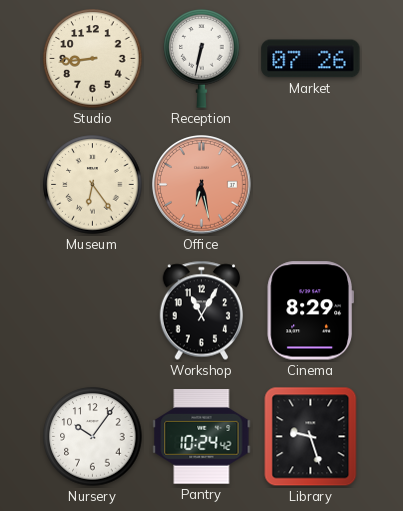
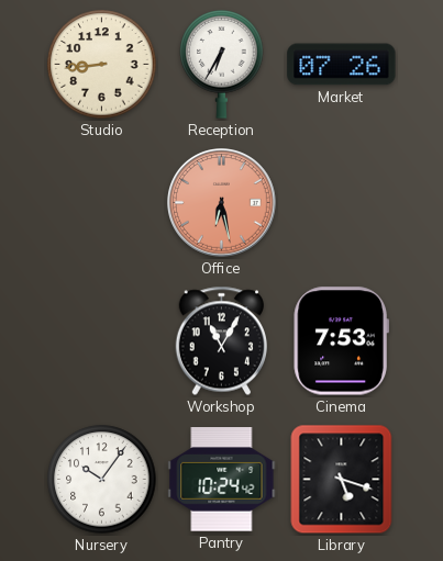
Reception: 6:32 -> 6:35 (222, 65)
Museum: 6:24 -> none (93, 185)
Cinema: 8:29 -> 7:53 (341, 341)
Library: 9:27 -> 5:18 (342, 480)
